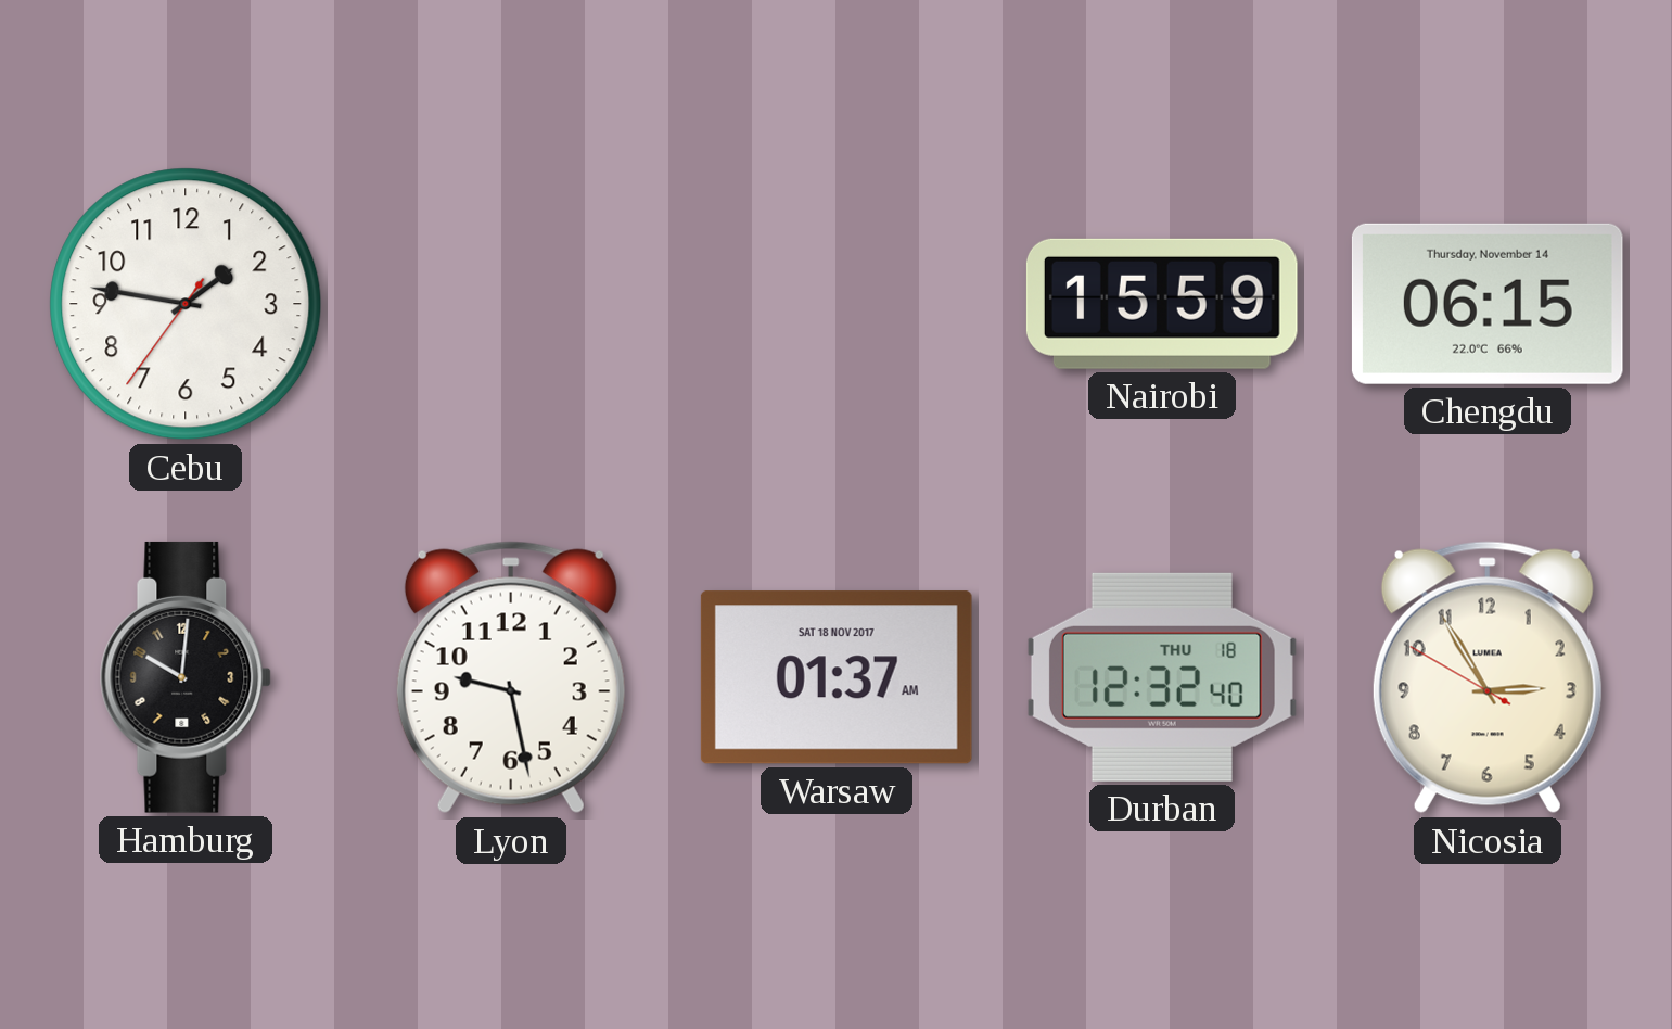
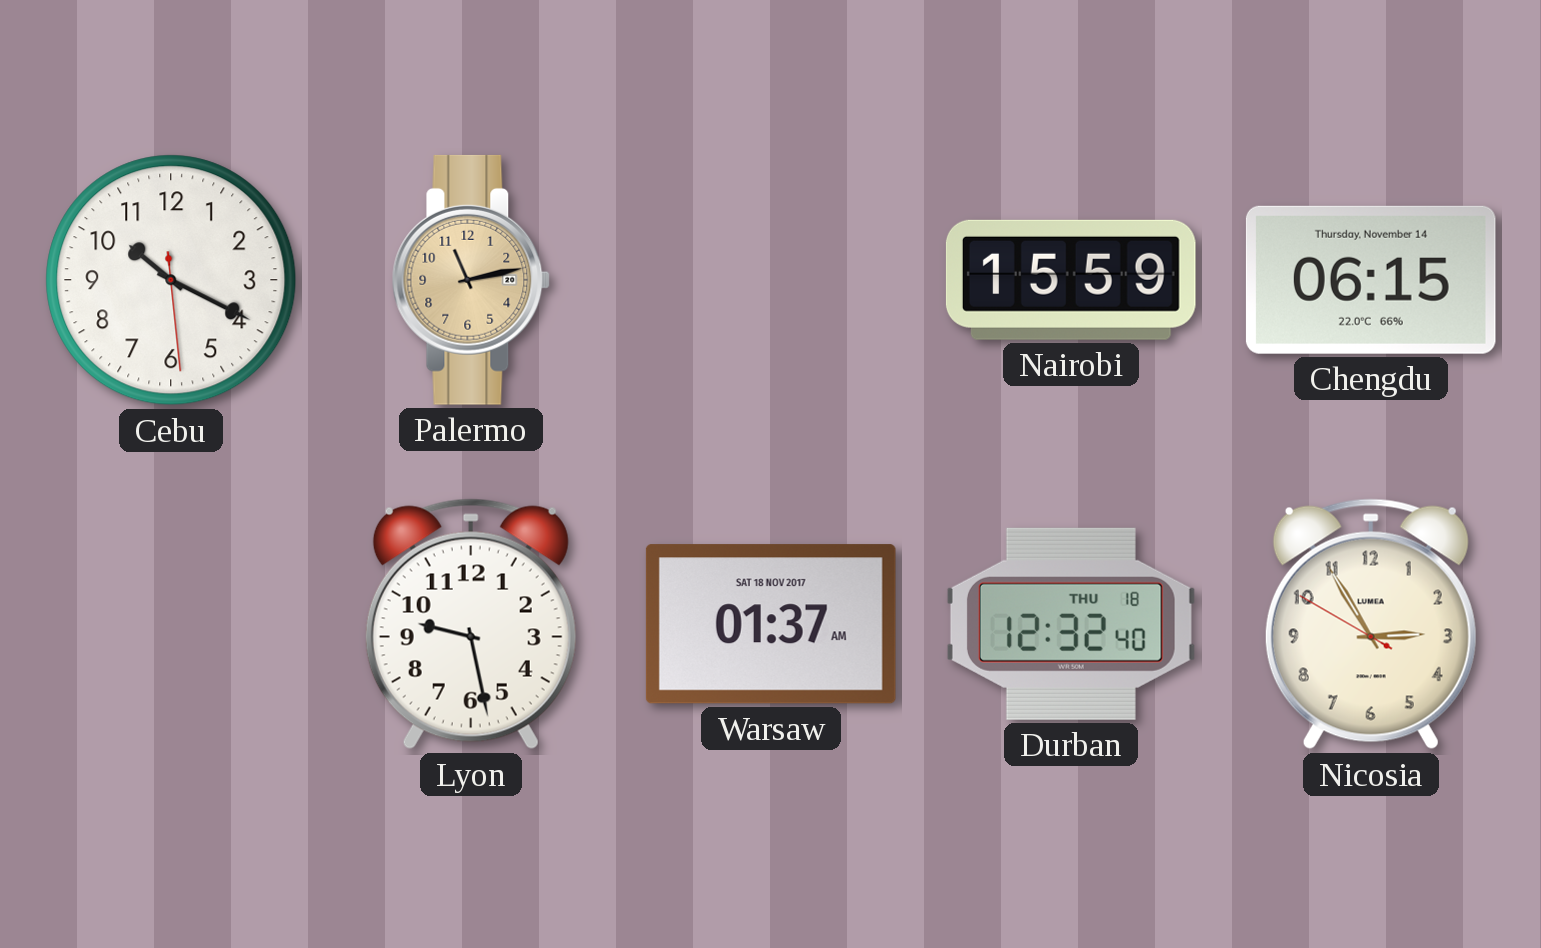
Cebu: 1:46 -> 10:19 (171, 280)
Palermo: none -> 11:13 (471, 280)
Hamburg: 10:01 -> none (186, 677)
